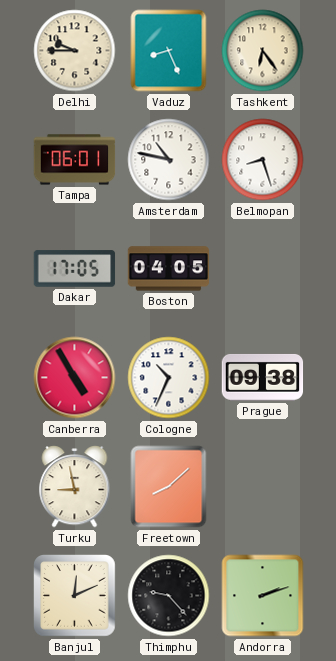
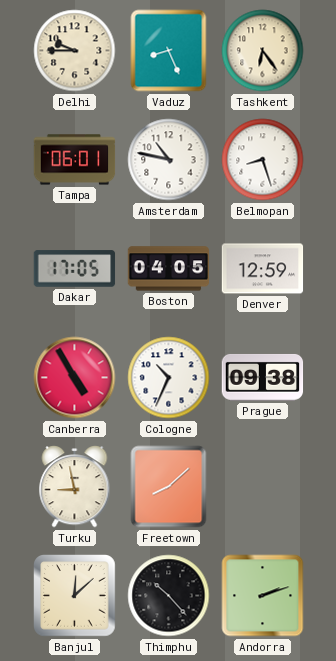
Denver: none -> 12:59 (263, 269)
Banjul: 12:11 -> 12:08 (75, 596)
Thimphu: 9:23 -> 10:23 (169, 596)
